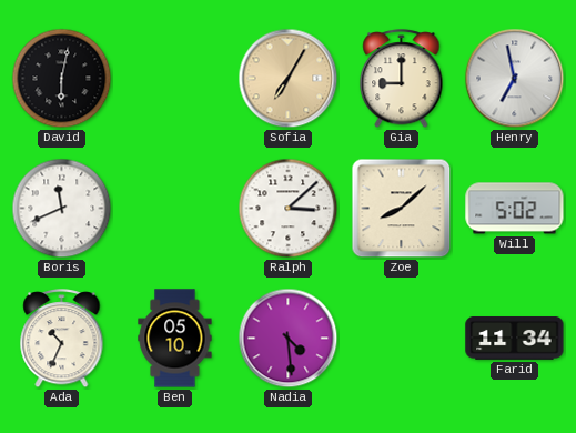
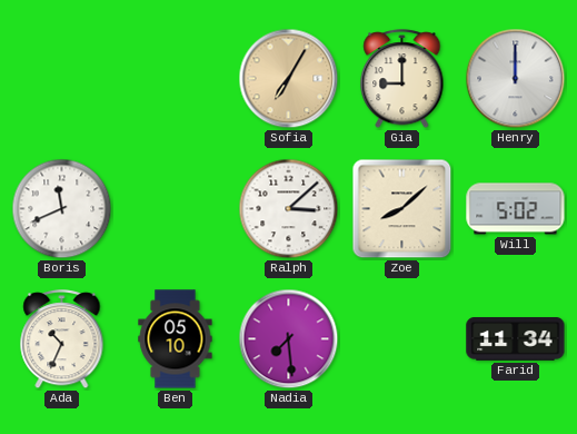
David: 6:02 -> none (62, 79)
Henry: 6:58 -> 12:00 (516, 79)
Nadia: 4:29 -> 7:29 (289, 339)
